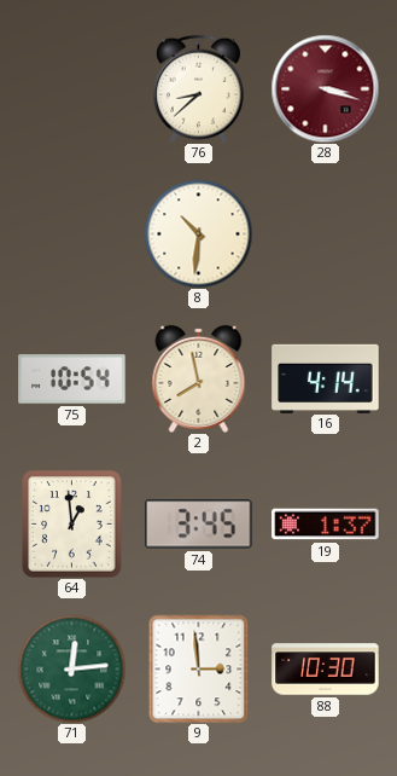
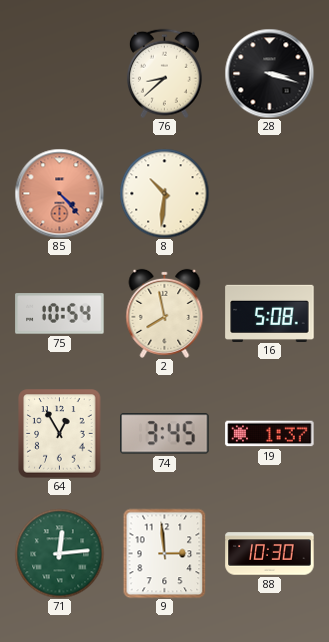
28 dial: burgundy -> black (269, 73)
85: none -> 4:23 (59, 193)
16: 4:14 -> 5:08 (270, 313)
64: 12:59 -> 12:55 (60, 434)
